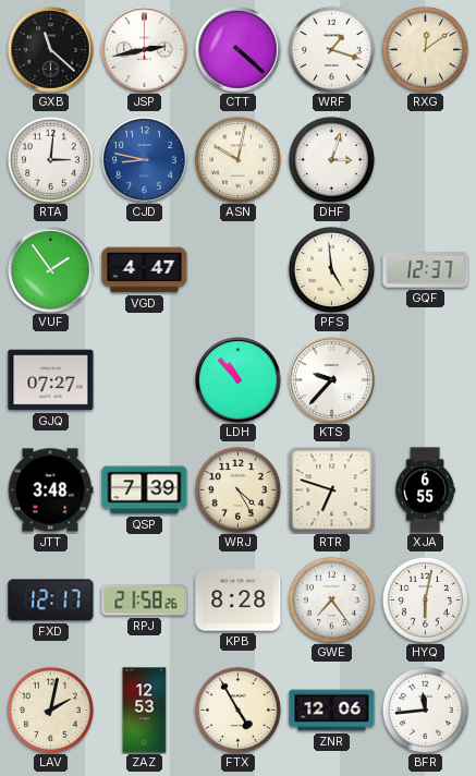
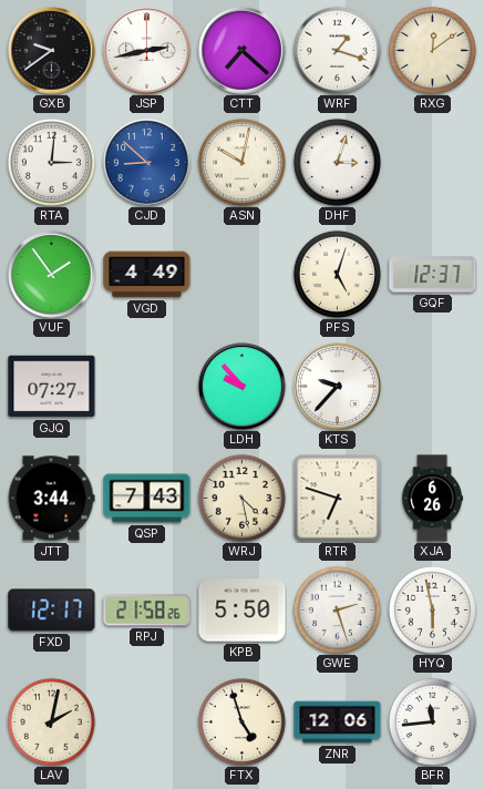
GXB: 11:22 -> 9:39 (52, 51)
CTT: 4:22 -> 7:22 (243, 51)
CJD: 8:47 -> 8:52 (147, 163)
VGD: 4:47 -> 4:49 (147, 275)
PFS: 4:59 -> 5:03 (337, 274)
LDH: 10:53 -> 9:53 (243, 387)
JTT: 3:48 -> 3:44 (51, 499)
QSP: 7:39 -> 7:43 (147, 499)
WRJ: 4:25 -> 4:28 (241, 498)
XJA: 6:55 -> 6:26 (432, 499)
KPB: 8:28 -> 5:50 (243, 611)
GWE: 7:24 -> 2:27 (337, 609)
HYQ: 6:02 -> 5:58 (432, 609)
ZAZ: 12:53 -> none (145, 711)
FTX: 4:55 -> 4:57 (241, 721)
